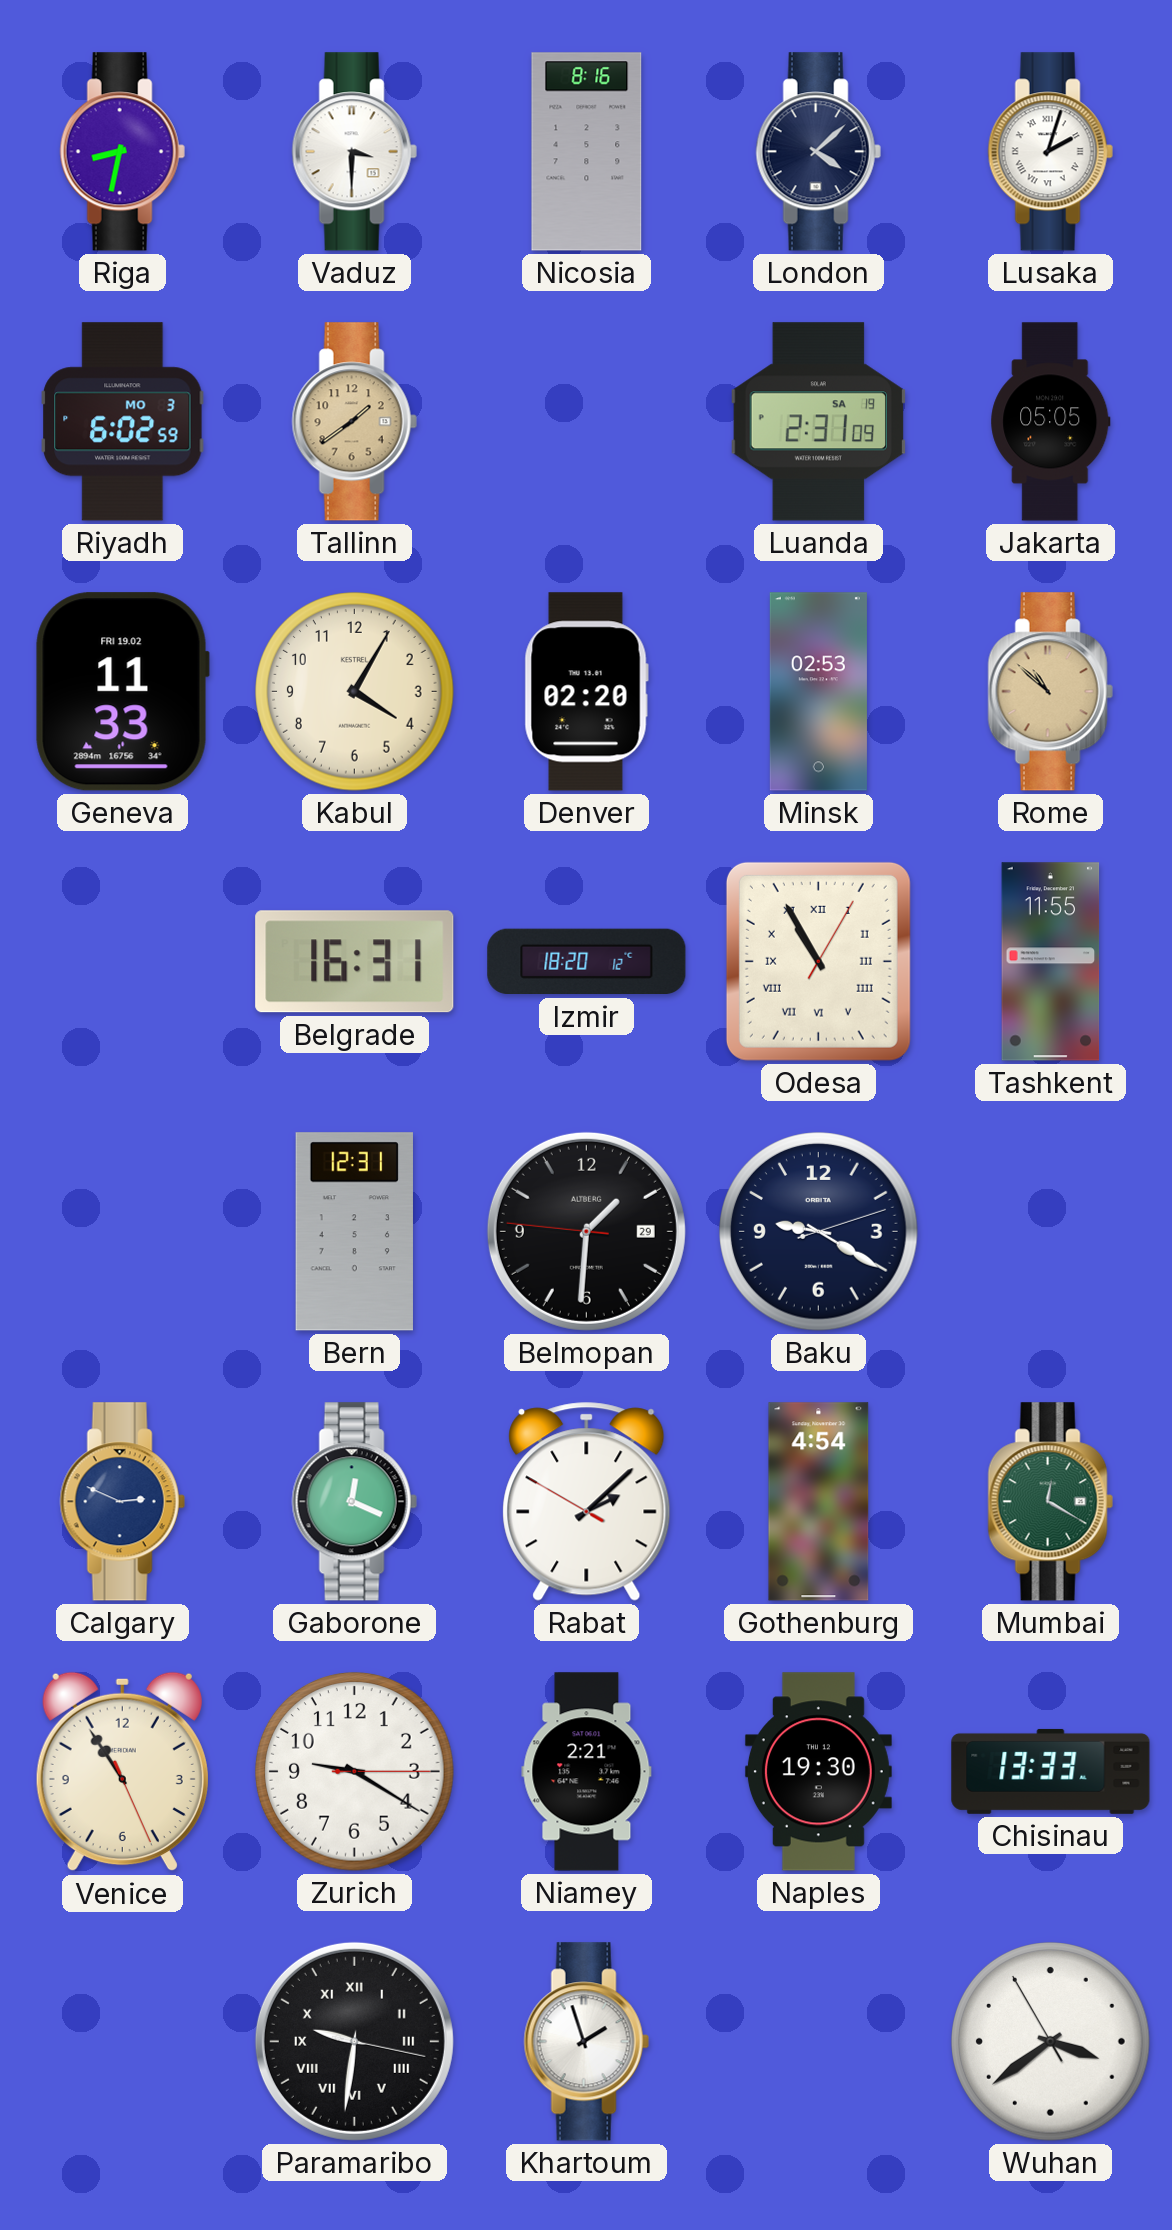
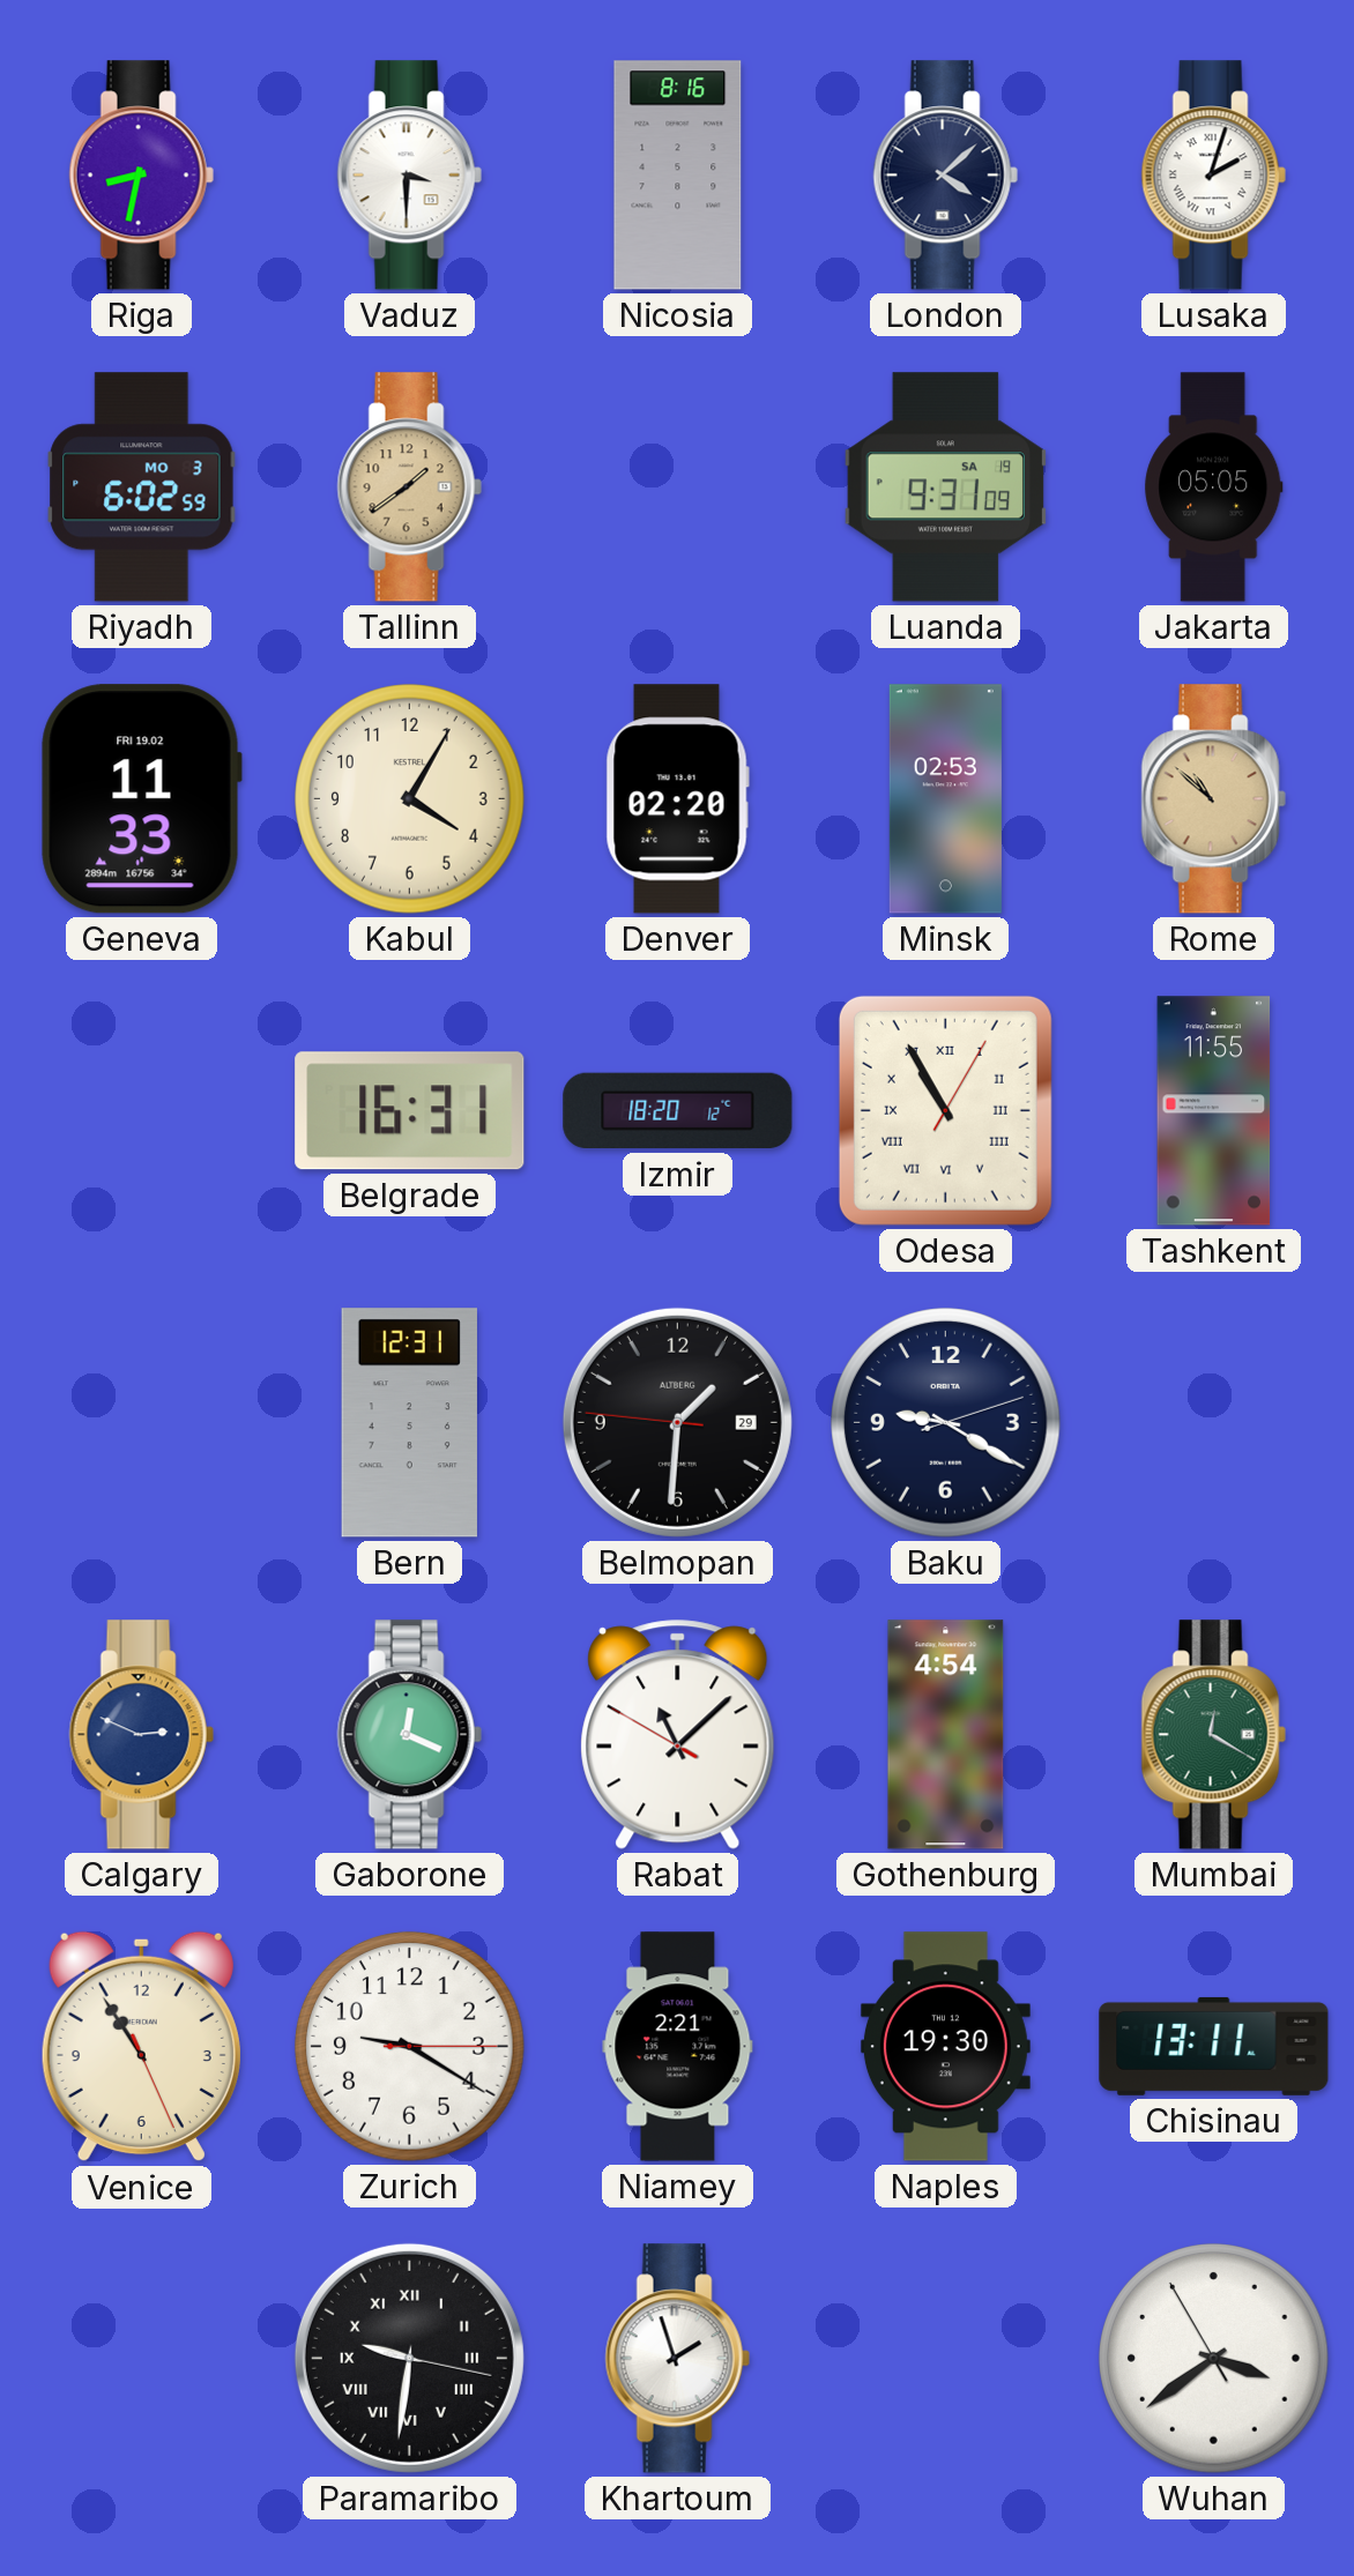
Luanda: 2:31 -> 9:31 (945, 487)
Rabat: 2:07 -> 11:07 (678, 1734)
Chisinau: 13:33 -> 13:11 (1214, 2046)
